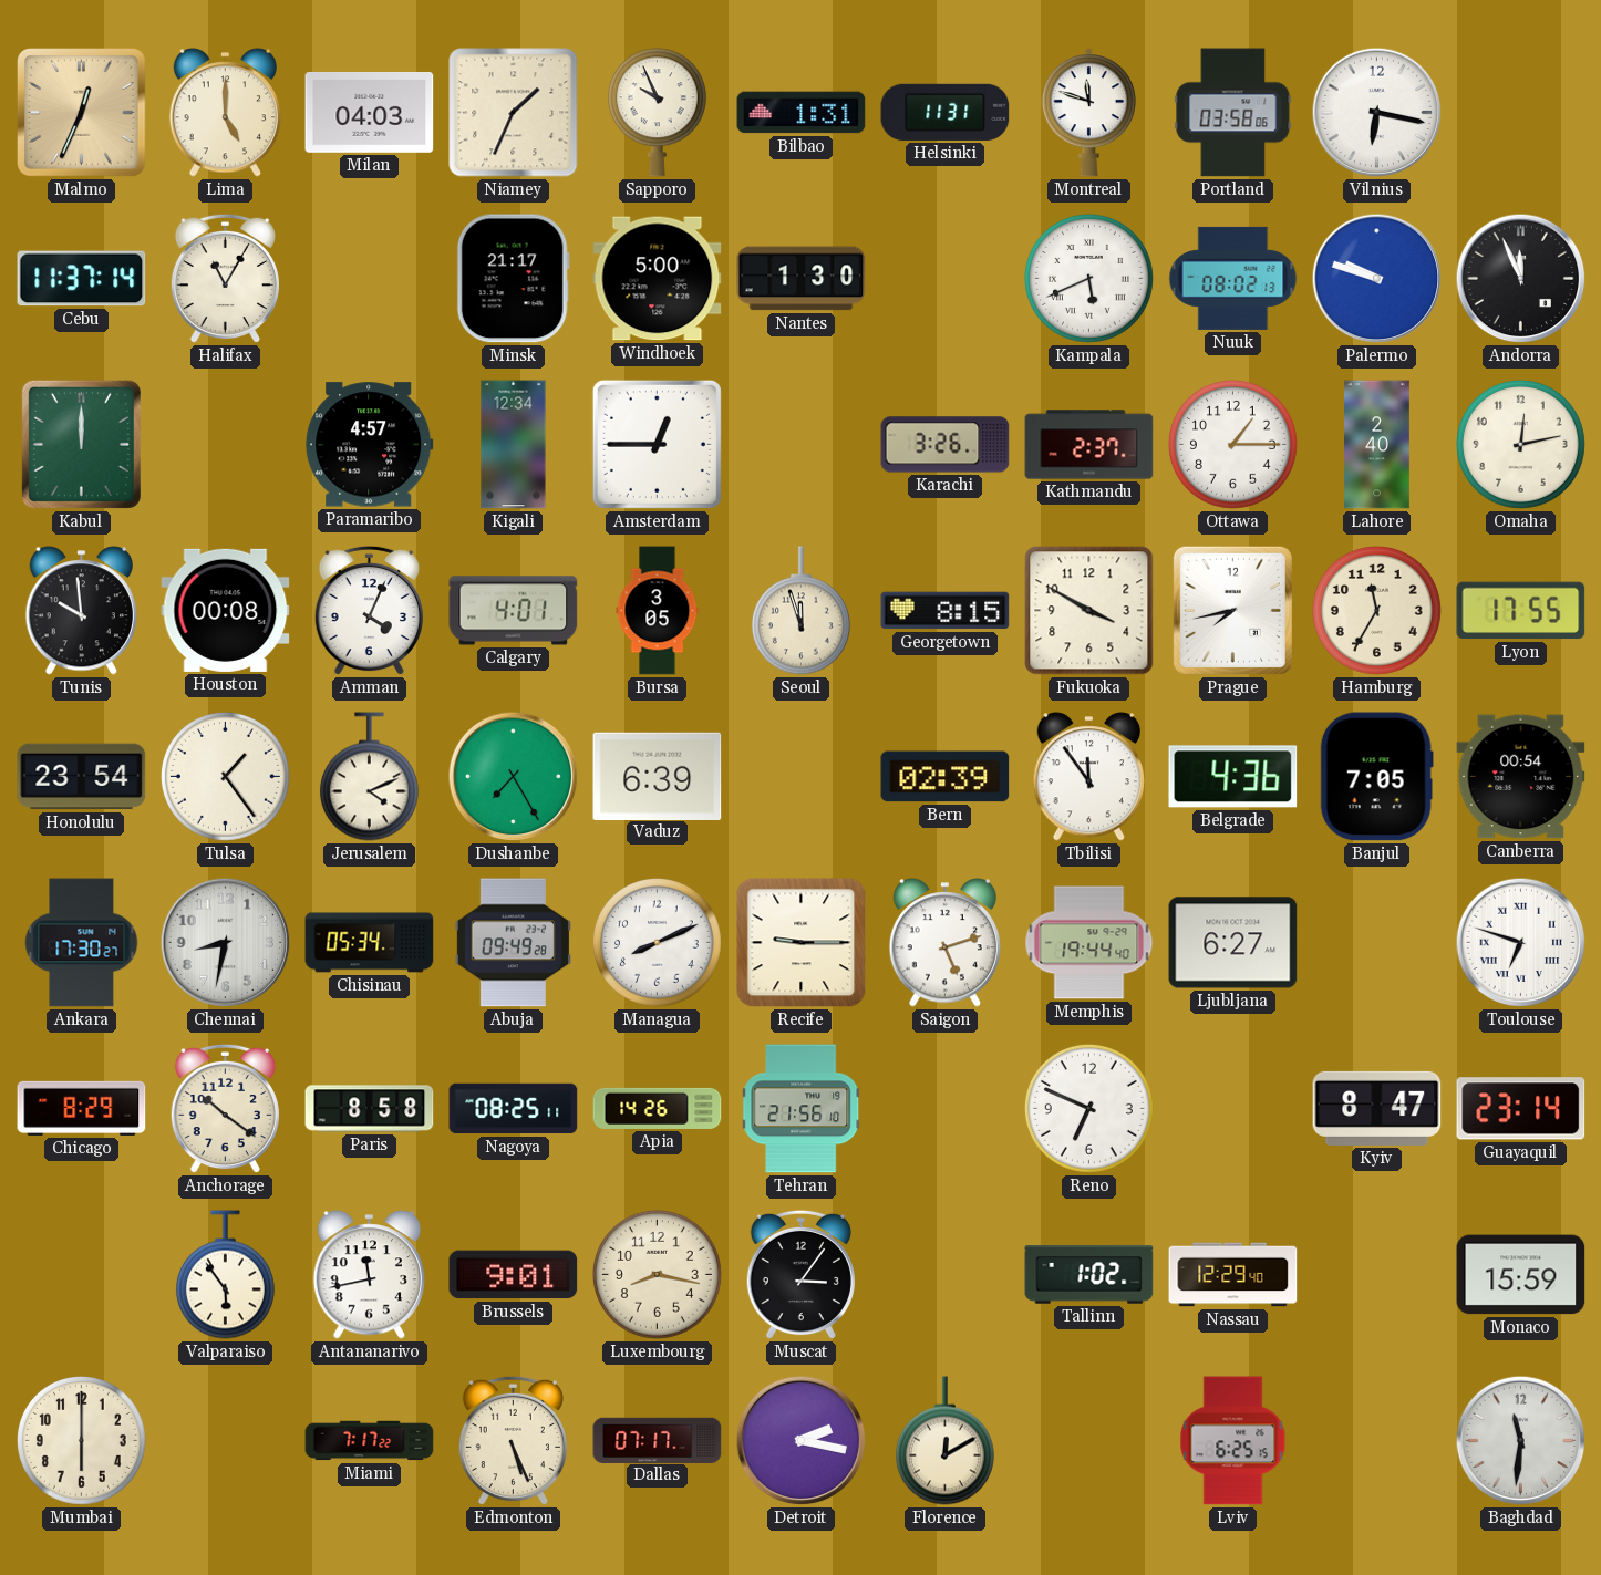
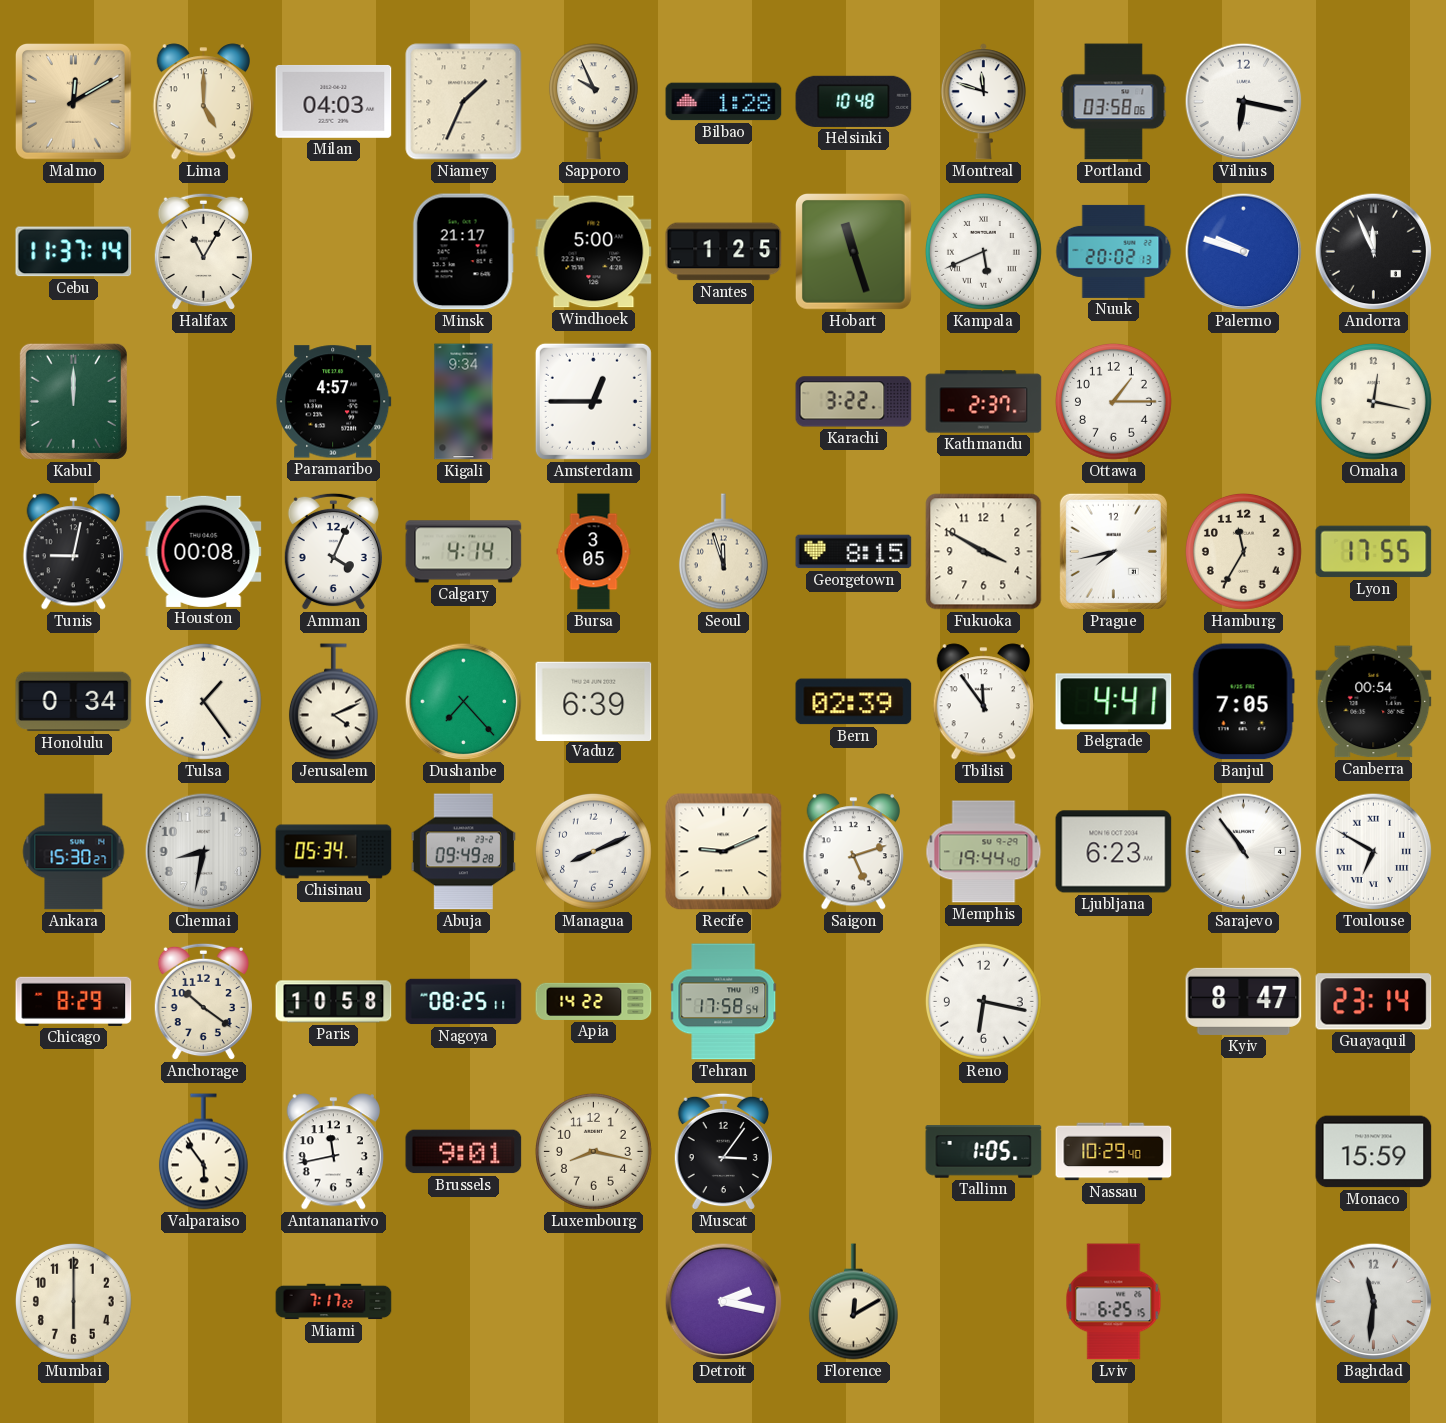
Malmo: 12:34 -> 12:10 (74, 102)
Bilbao: 1:31 -> 1:28 (724, 102)
Helsinki: 11:31 -> 10:48 (854, 101)
Nantes: 1:30 -> 1:25 (724, 252)
Hobart: none -> 11:27 (854, 252)
Nuuk: 08:02 -> 20:02 (1114, 251)
Kigali: 12:34 -> 9:34 (464, 402)
Karachi: 3:26 -> 3:22 (854, 402)
Lahore: 2:40 -> none (1377, 445)
Omaha: 12:13 -> 12:17 (1373, 401)
Tunis: 9:59 -> 9:02 (73, 552)
Calgary: 4:01 -> 4:14 (464, 552)
Honolulu: 23:54 -> 0:34 (74, 702)
Dushanbe: 7:25 -> 7:23 (464, 702)
Belgrade: 4:36 -> 4:41 (1114, 702)
Ankara: 17:30 -> 15:30 (74, 852)
Recife: 9:15 -> 9:11 (724, 852)
Ljubljana: 6:27 -> 6:23 (1114, 852)
Sarajevo: none -> 10:54 (1244, 852)
Toulouse: 6:48 -> 6:50 (1374, 852)
Paris: 8:58 -> 10:58 (334, 1002)
Apia: 14:26 -> 14:22 (594, 1001)
Tehran: 21:56 -> 17:58 (724, 1002)
Reno: 6:49 -> 6:17 (983, 1001)
Tallinn: 1:02 -> 1:05 (984, 1152)
Nassau: 12:29 -> 10:29 (1114, 1152)
Edmonton: 5:26 -> none (513, 1441)
Dallas: 07:17 -> none (658, 1440)
